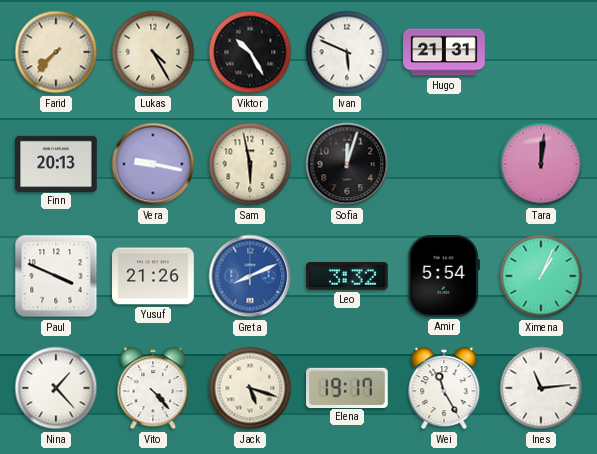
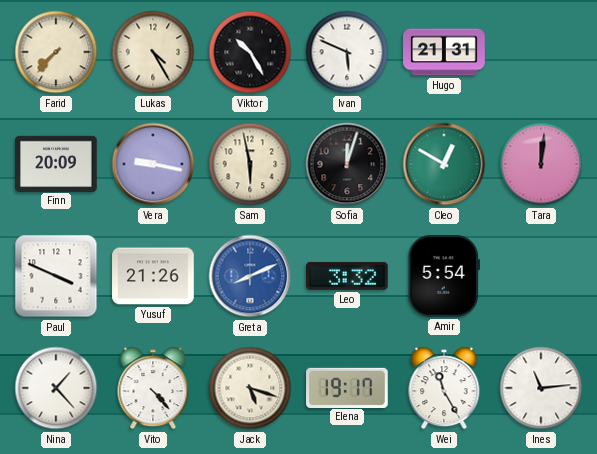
Finn: 20:13 -> 20:09 (56, 163)
Cleo: none -> 12:50 (444, 164)
Ximena: 1:04 -> none (541, 276)
